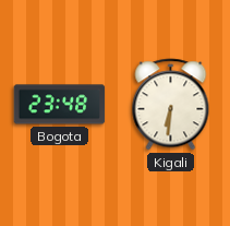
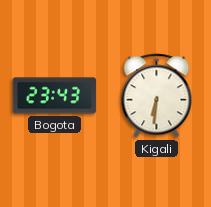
Bogota: 23:48 -> 23:43 (55, 96)
